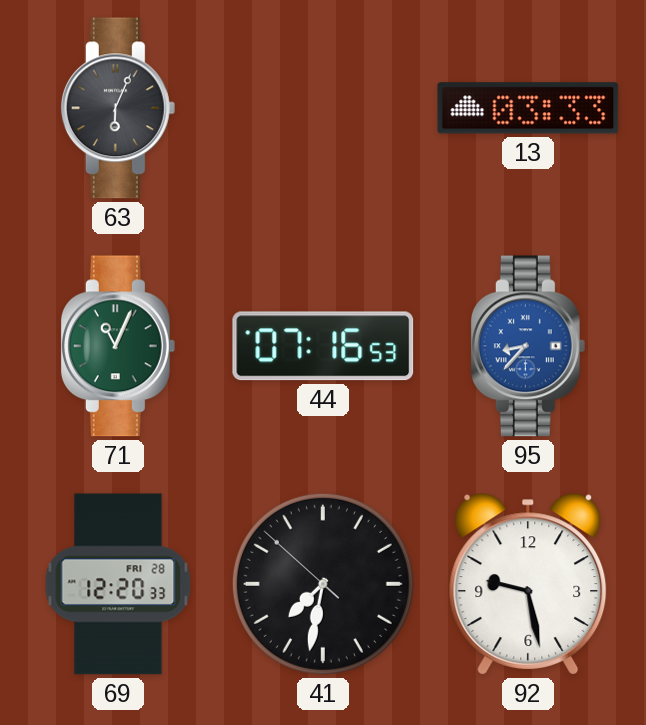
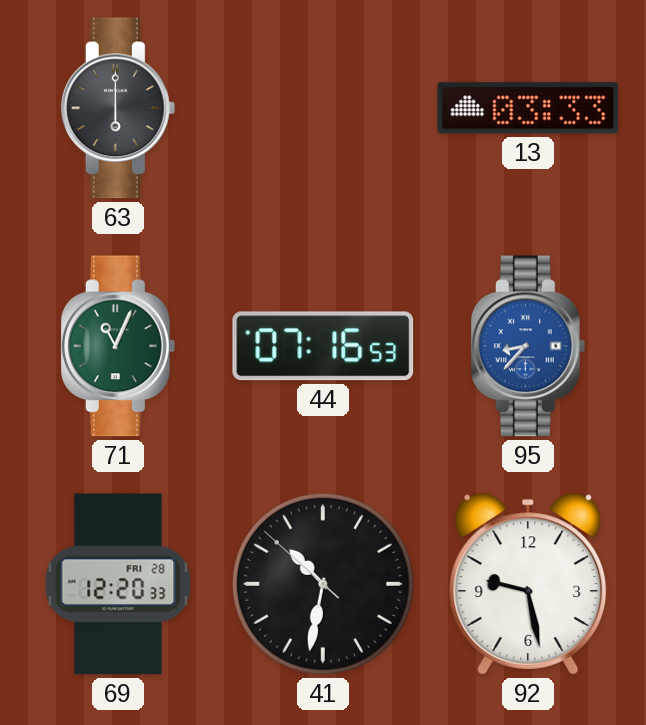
63: 6:04 -> 6:00 (118, 108)
41: 7:31 -> 10:31 (323, 584)
